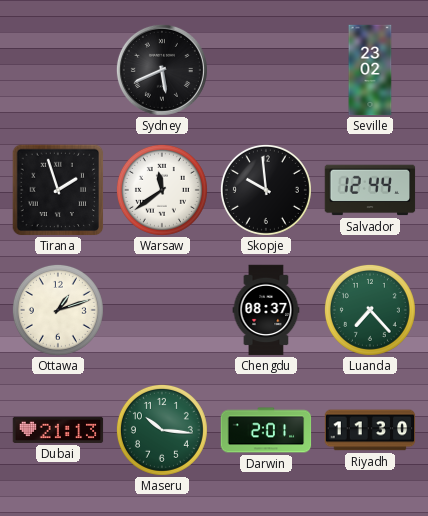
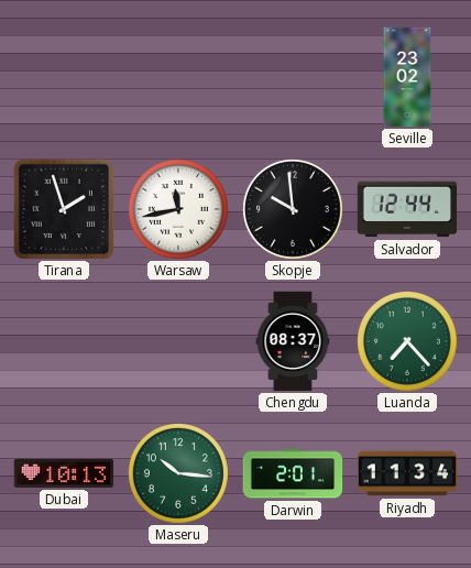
Sydney: 5:41 -> none (162, 70)
Warsaw: 11:39 -> 11:43 (178, 209)
Ottawa: 1:12 -> none (58, 310)
Dubai: 21:13 -> 10:13 (64, 473)
Riyadh: 11:30 -> 11:34 (407, 473)
